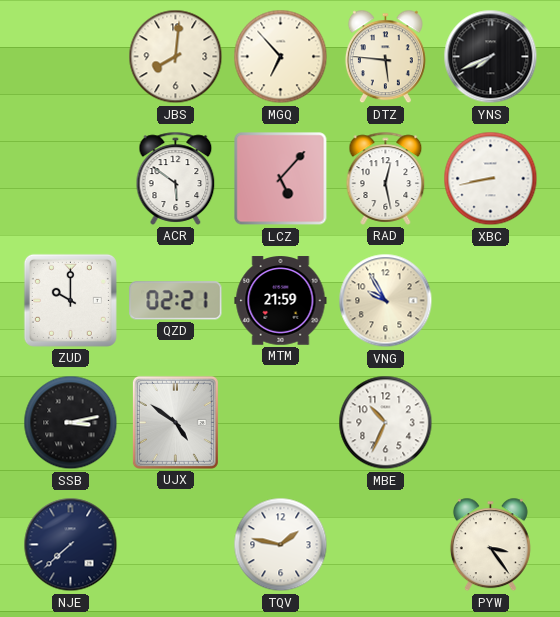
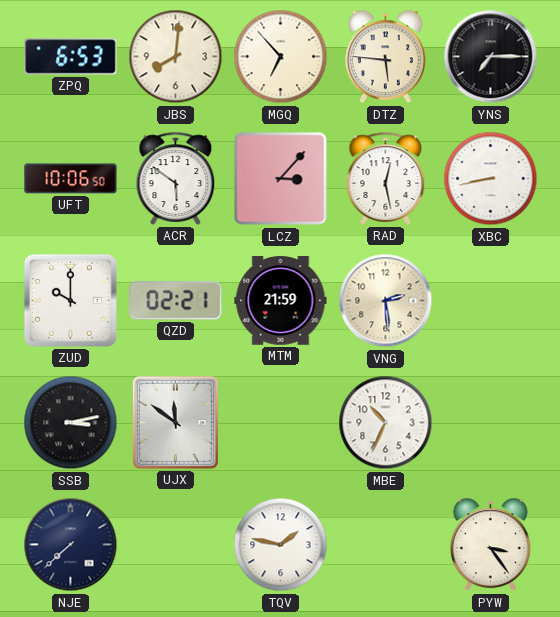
ZPQ: none -> 6:53 (71, 57)
YNS: 7:41 -> 7:15 (491, 57)
UFT: none -> 10:06 (71, 179)
LCZ: 5:07 -> 3:07 (281, 179)
VNG: 9:55 -> 2:29 (386, 301)
UJX: 4:51 -> 11:51 (175, 422)
